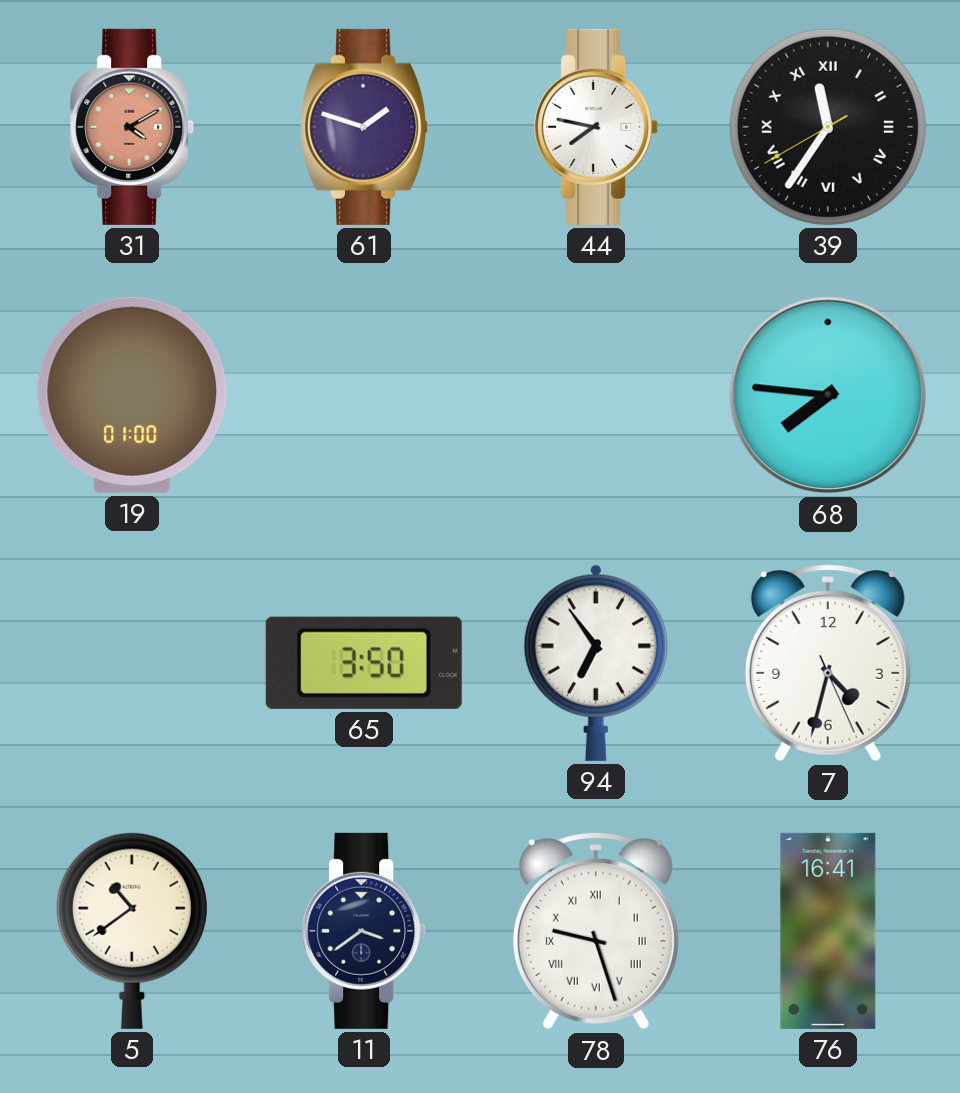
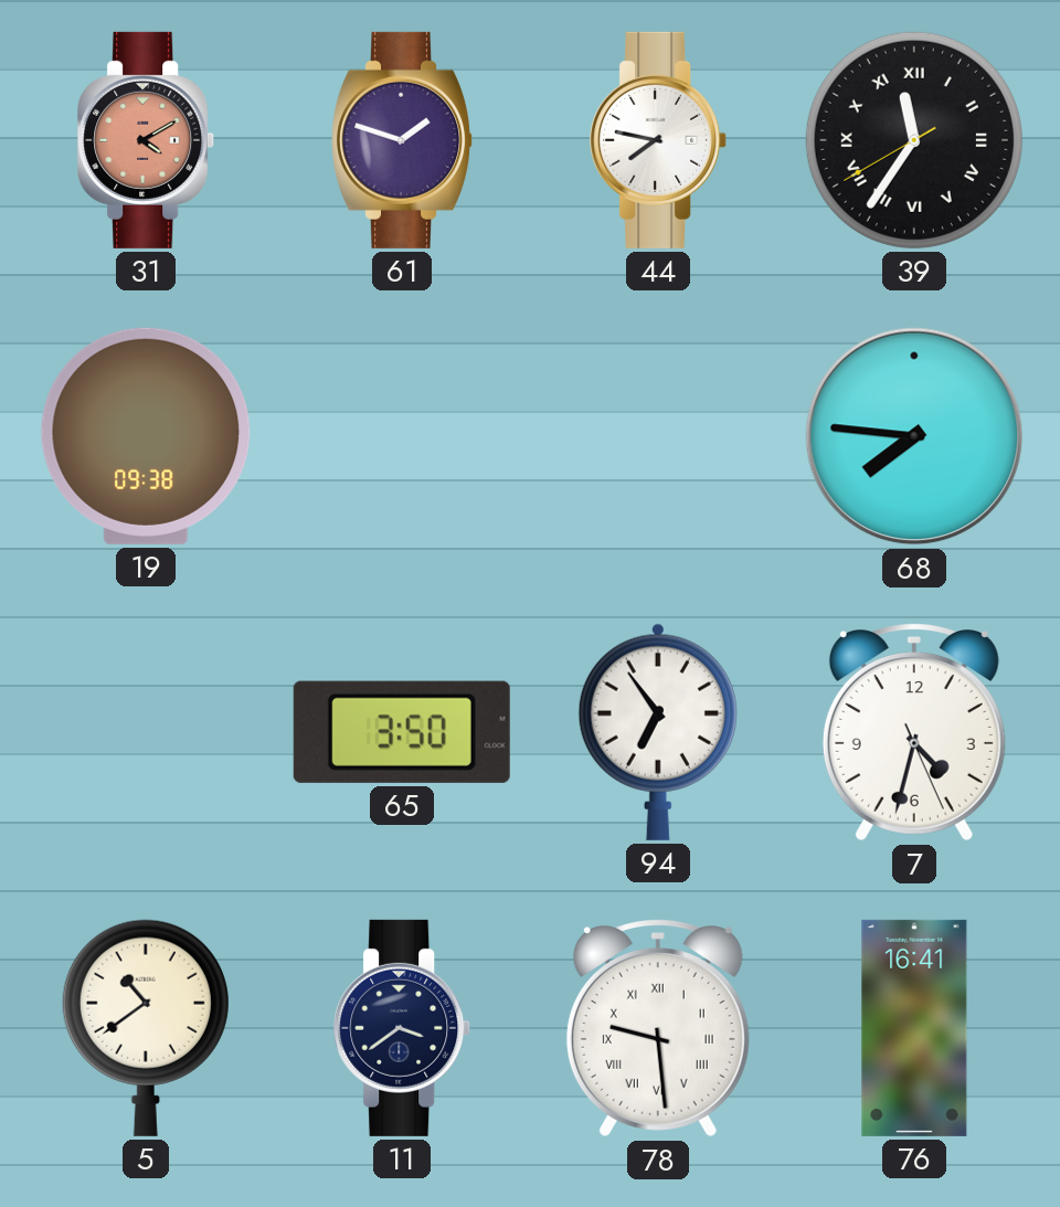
19: 01:00 -> 09:38 (146, 436)
78: 9:27 -> 9:29 (658, 1028)
